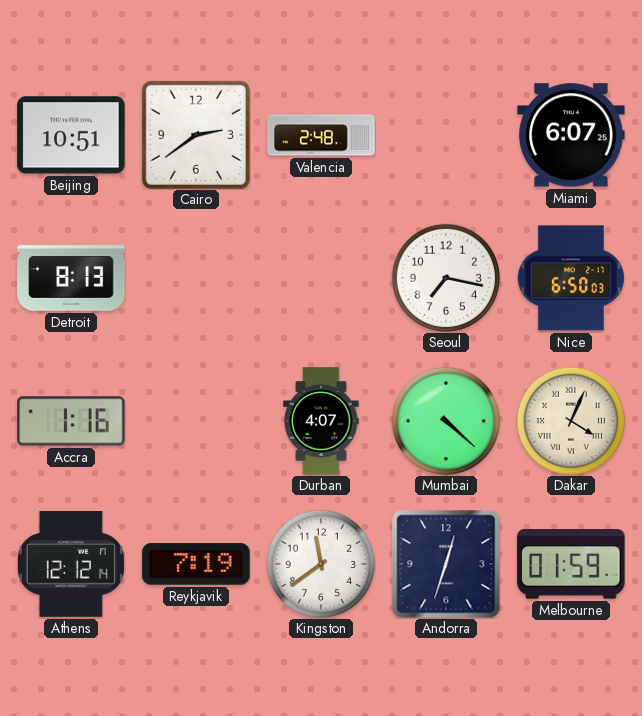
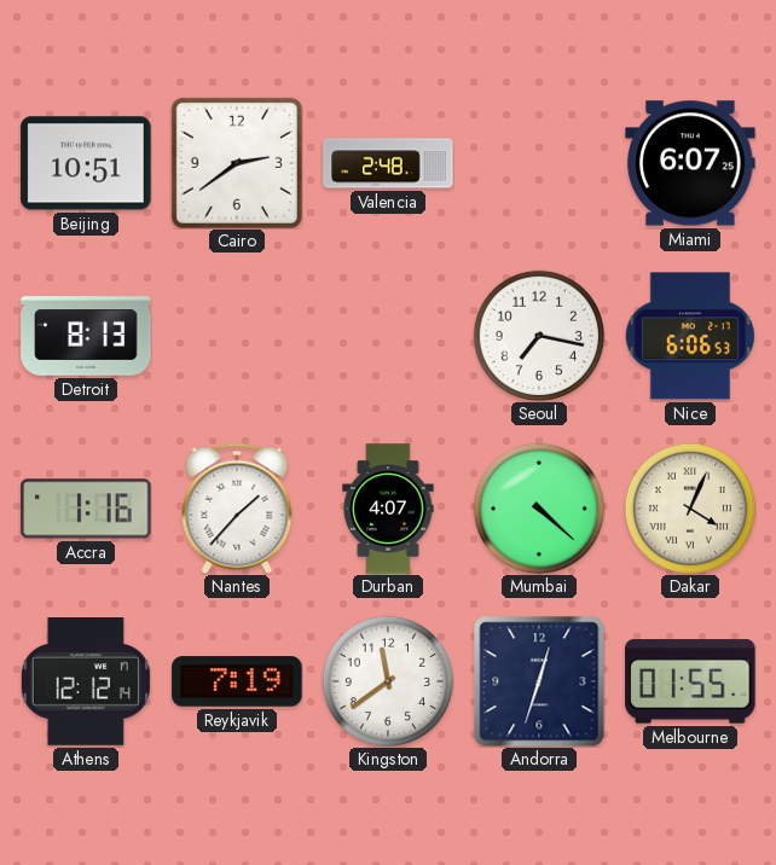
Nice: 6:50 -> 6:06 (690, 336)
Nantes: none -> 1:37 (237, 509)
Melbourne: 01:59 -> 01:55 (690, 681)
